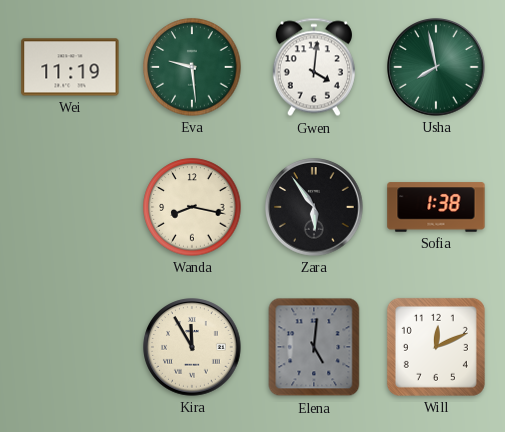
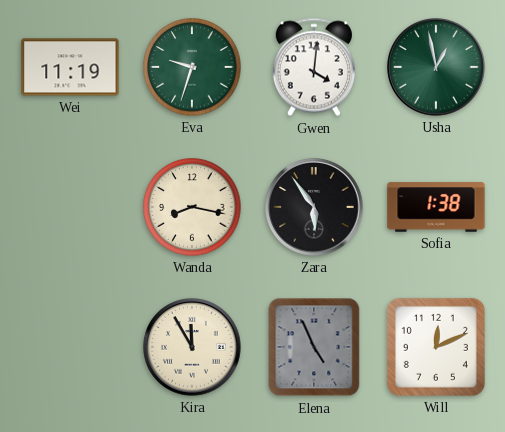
Eva: 9:29 -> 9:33 (192, 67)
Usha: 7:58 -> 12:58 (436, 67)
Elena: 5:01 -> 4:56 (314, 347)
